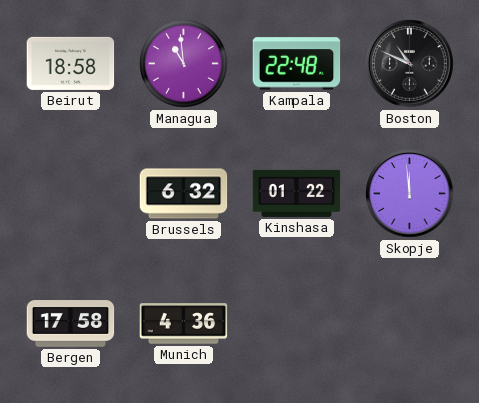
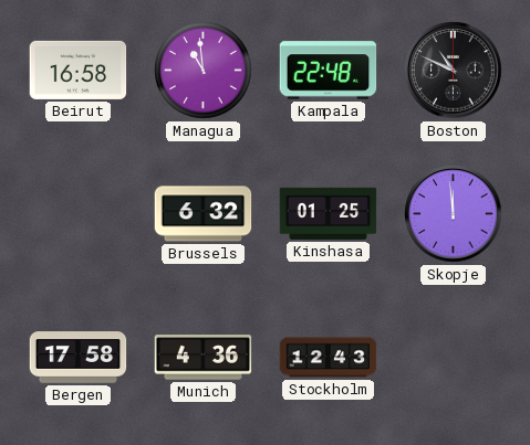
Beirut: 18:58 -> 16:58 (79, 70)
Kinshasa: 01:22 -> 01:25 (329, 213)
Stockholm: none -> 12:43 (329, 358)
